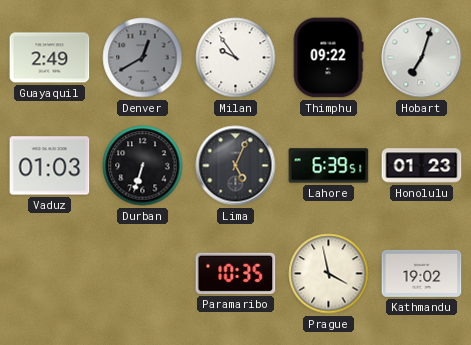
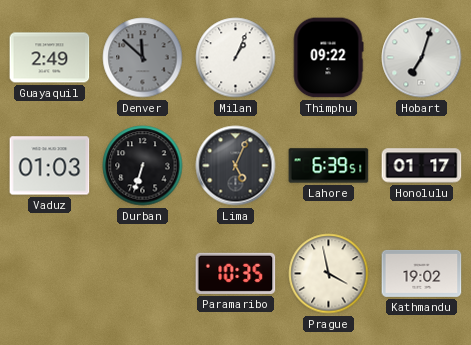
Denver: 12:40 -> 11:52 (143, 58)
Milan: 9:54 -> 1:04 (236, 58)
Honolulu: 01:23 -> 01:17 (422, 166)
